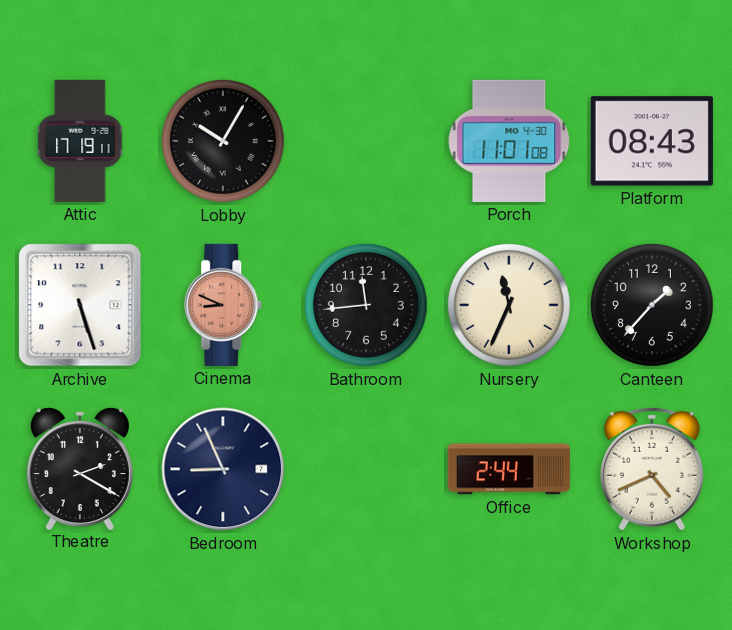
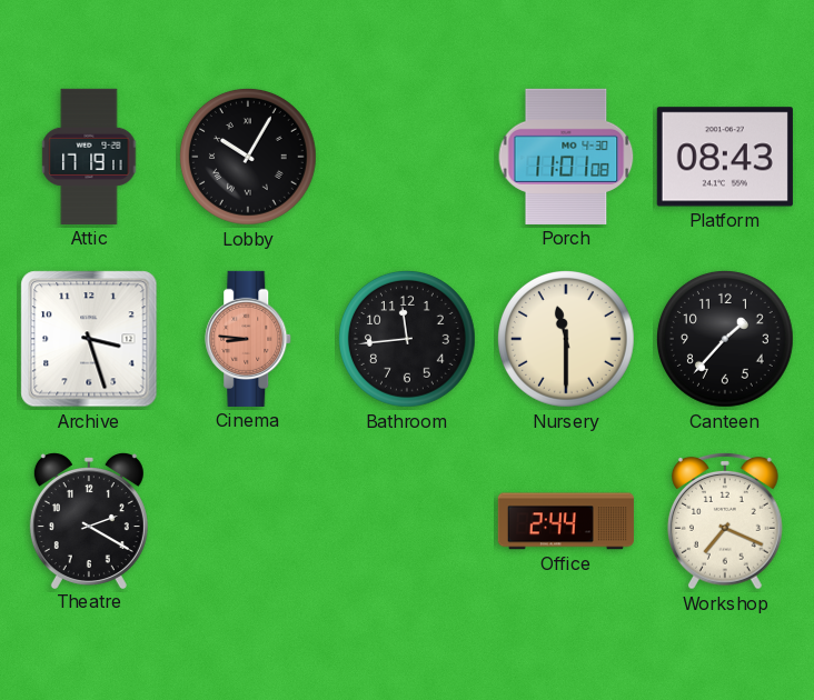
Archive: 5:27 -> 3:27 (89, 339)
Cinema: 8:49 -> 8:46 (249, 339)
Nursery: 11:34 -> 11:30 (567, 340)
Bedroom: 8:56 -> none (223, 469)
Workshop: 4:41 -> 7:19 (726, 521)
